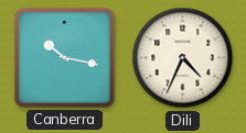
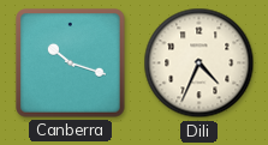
Canberra: 10:17 -> 10:18 (71, 64)
